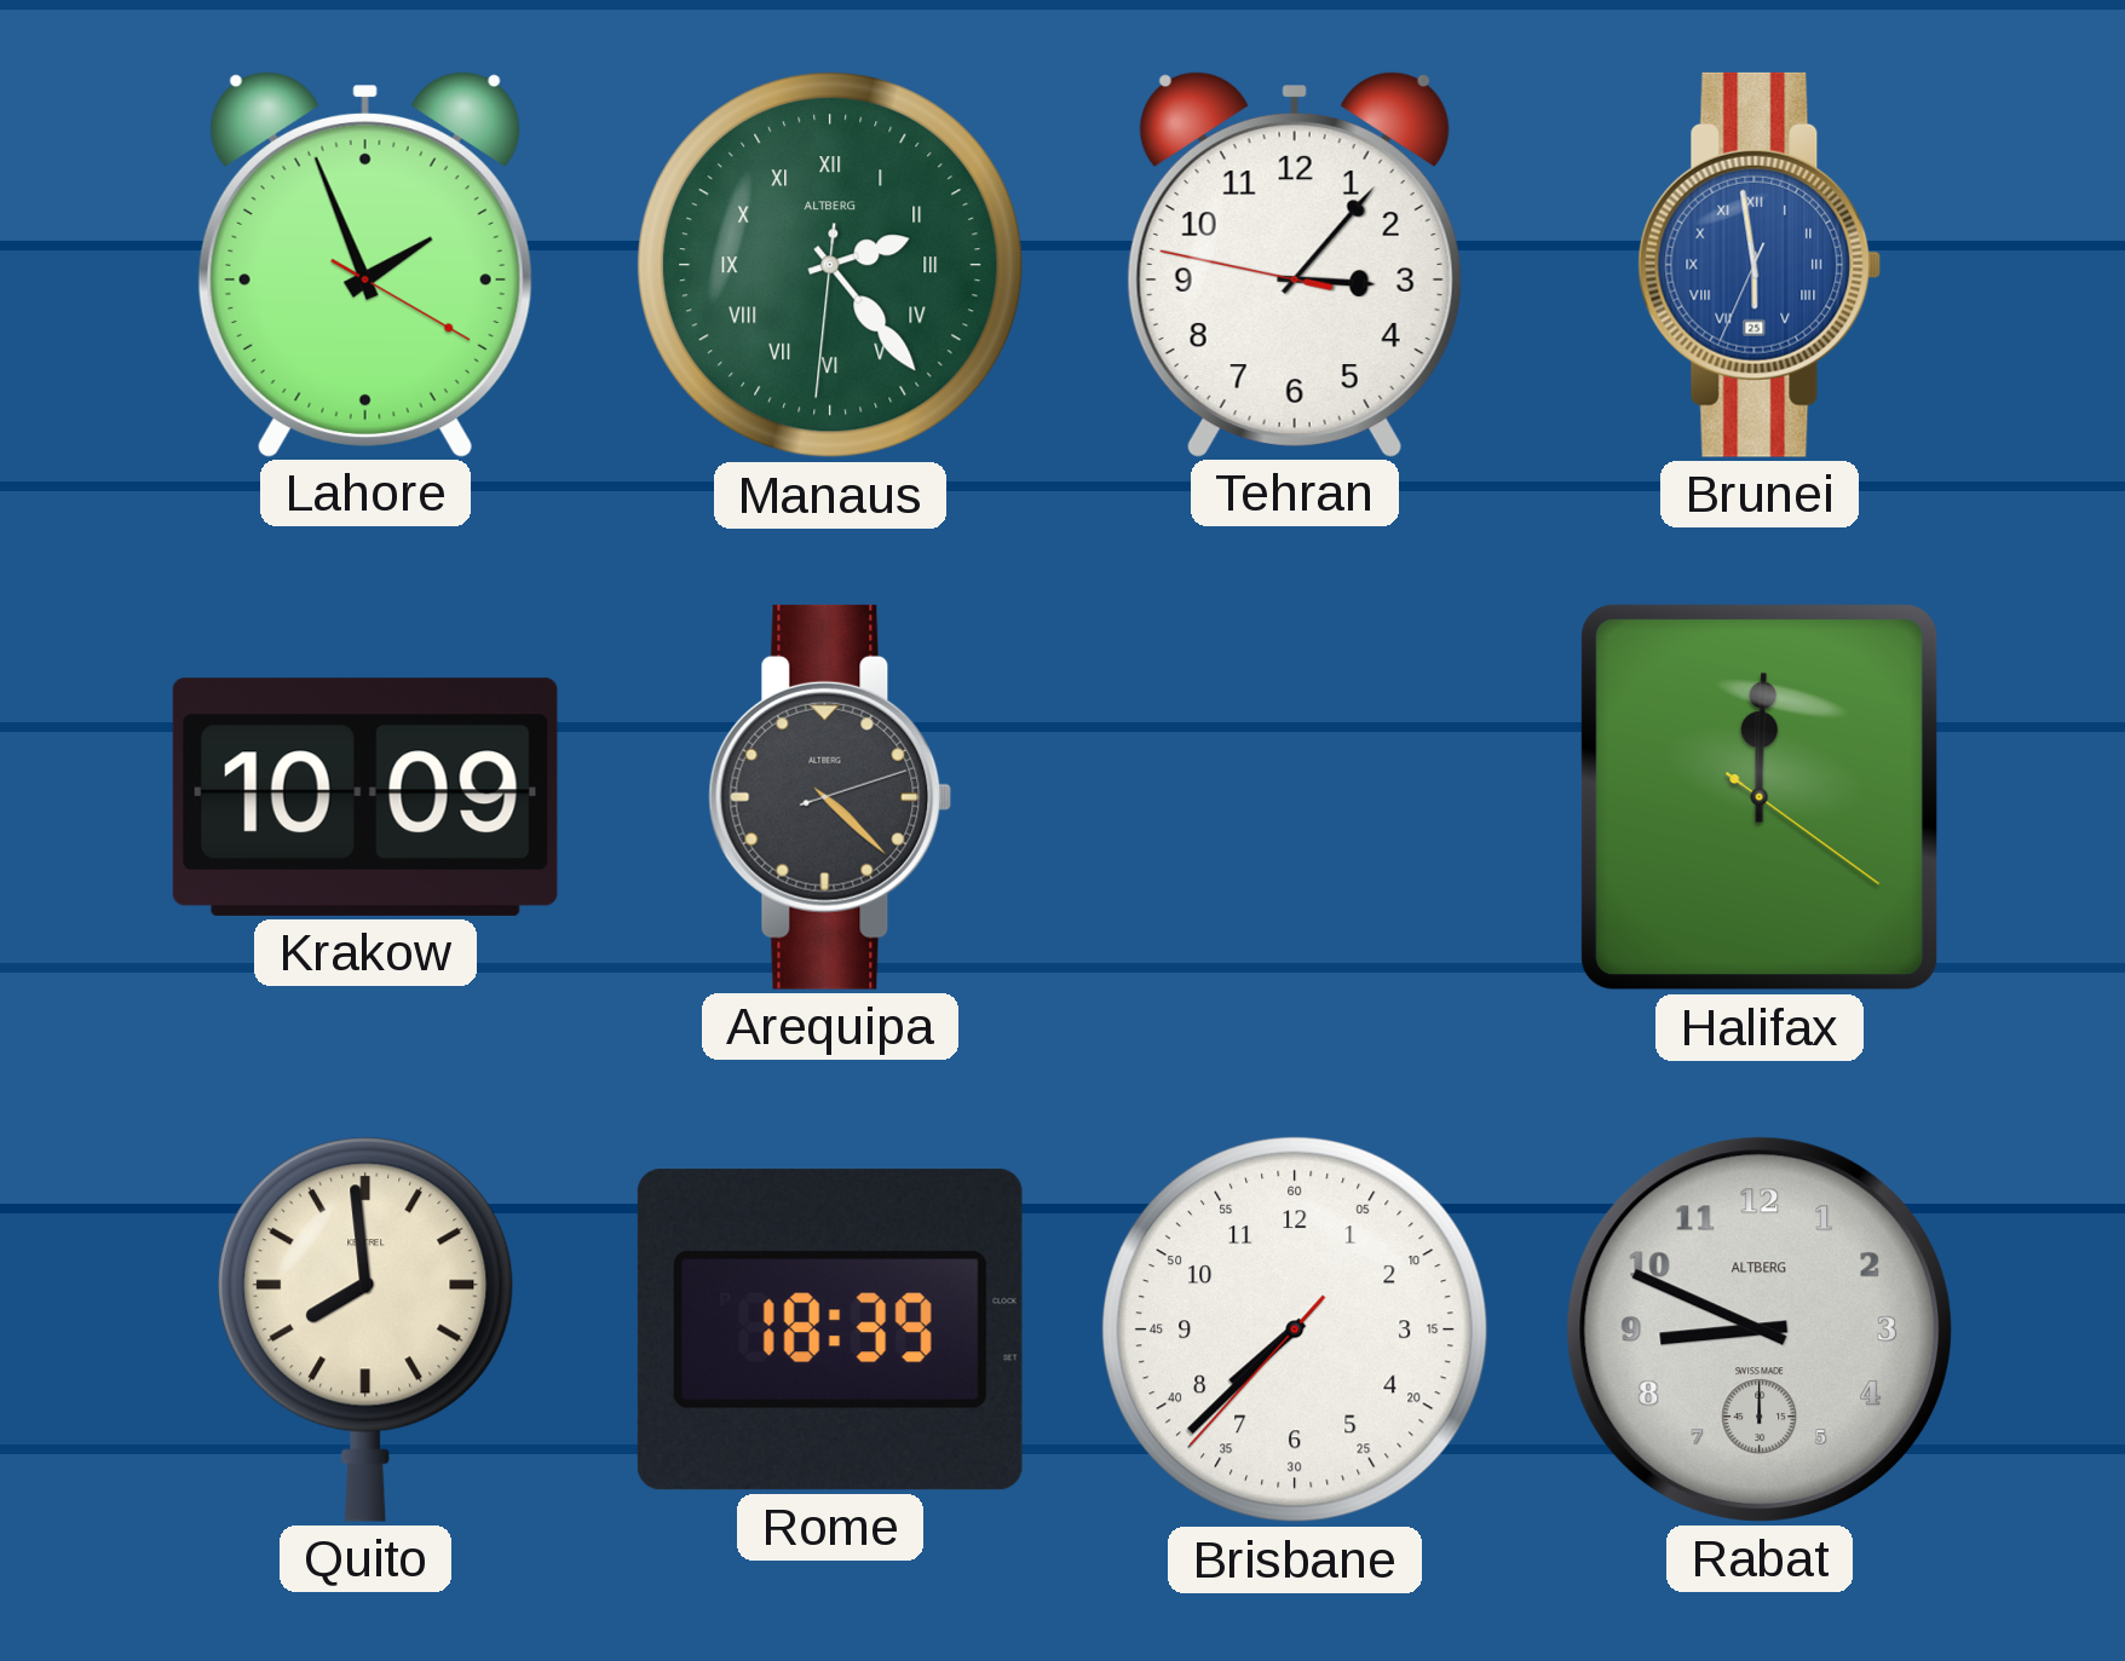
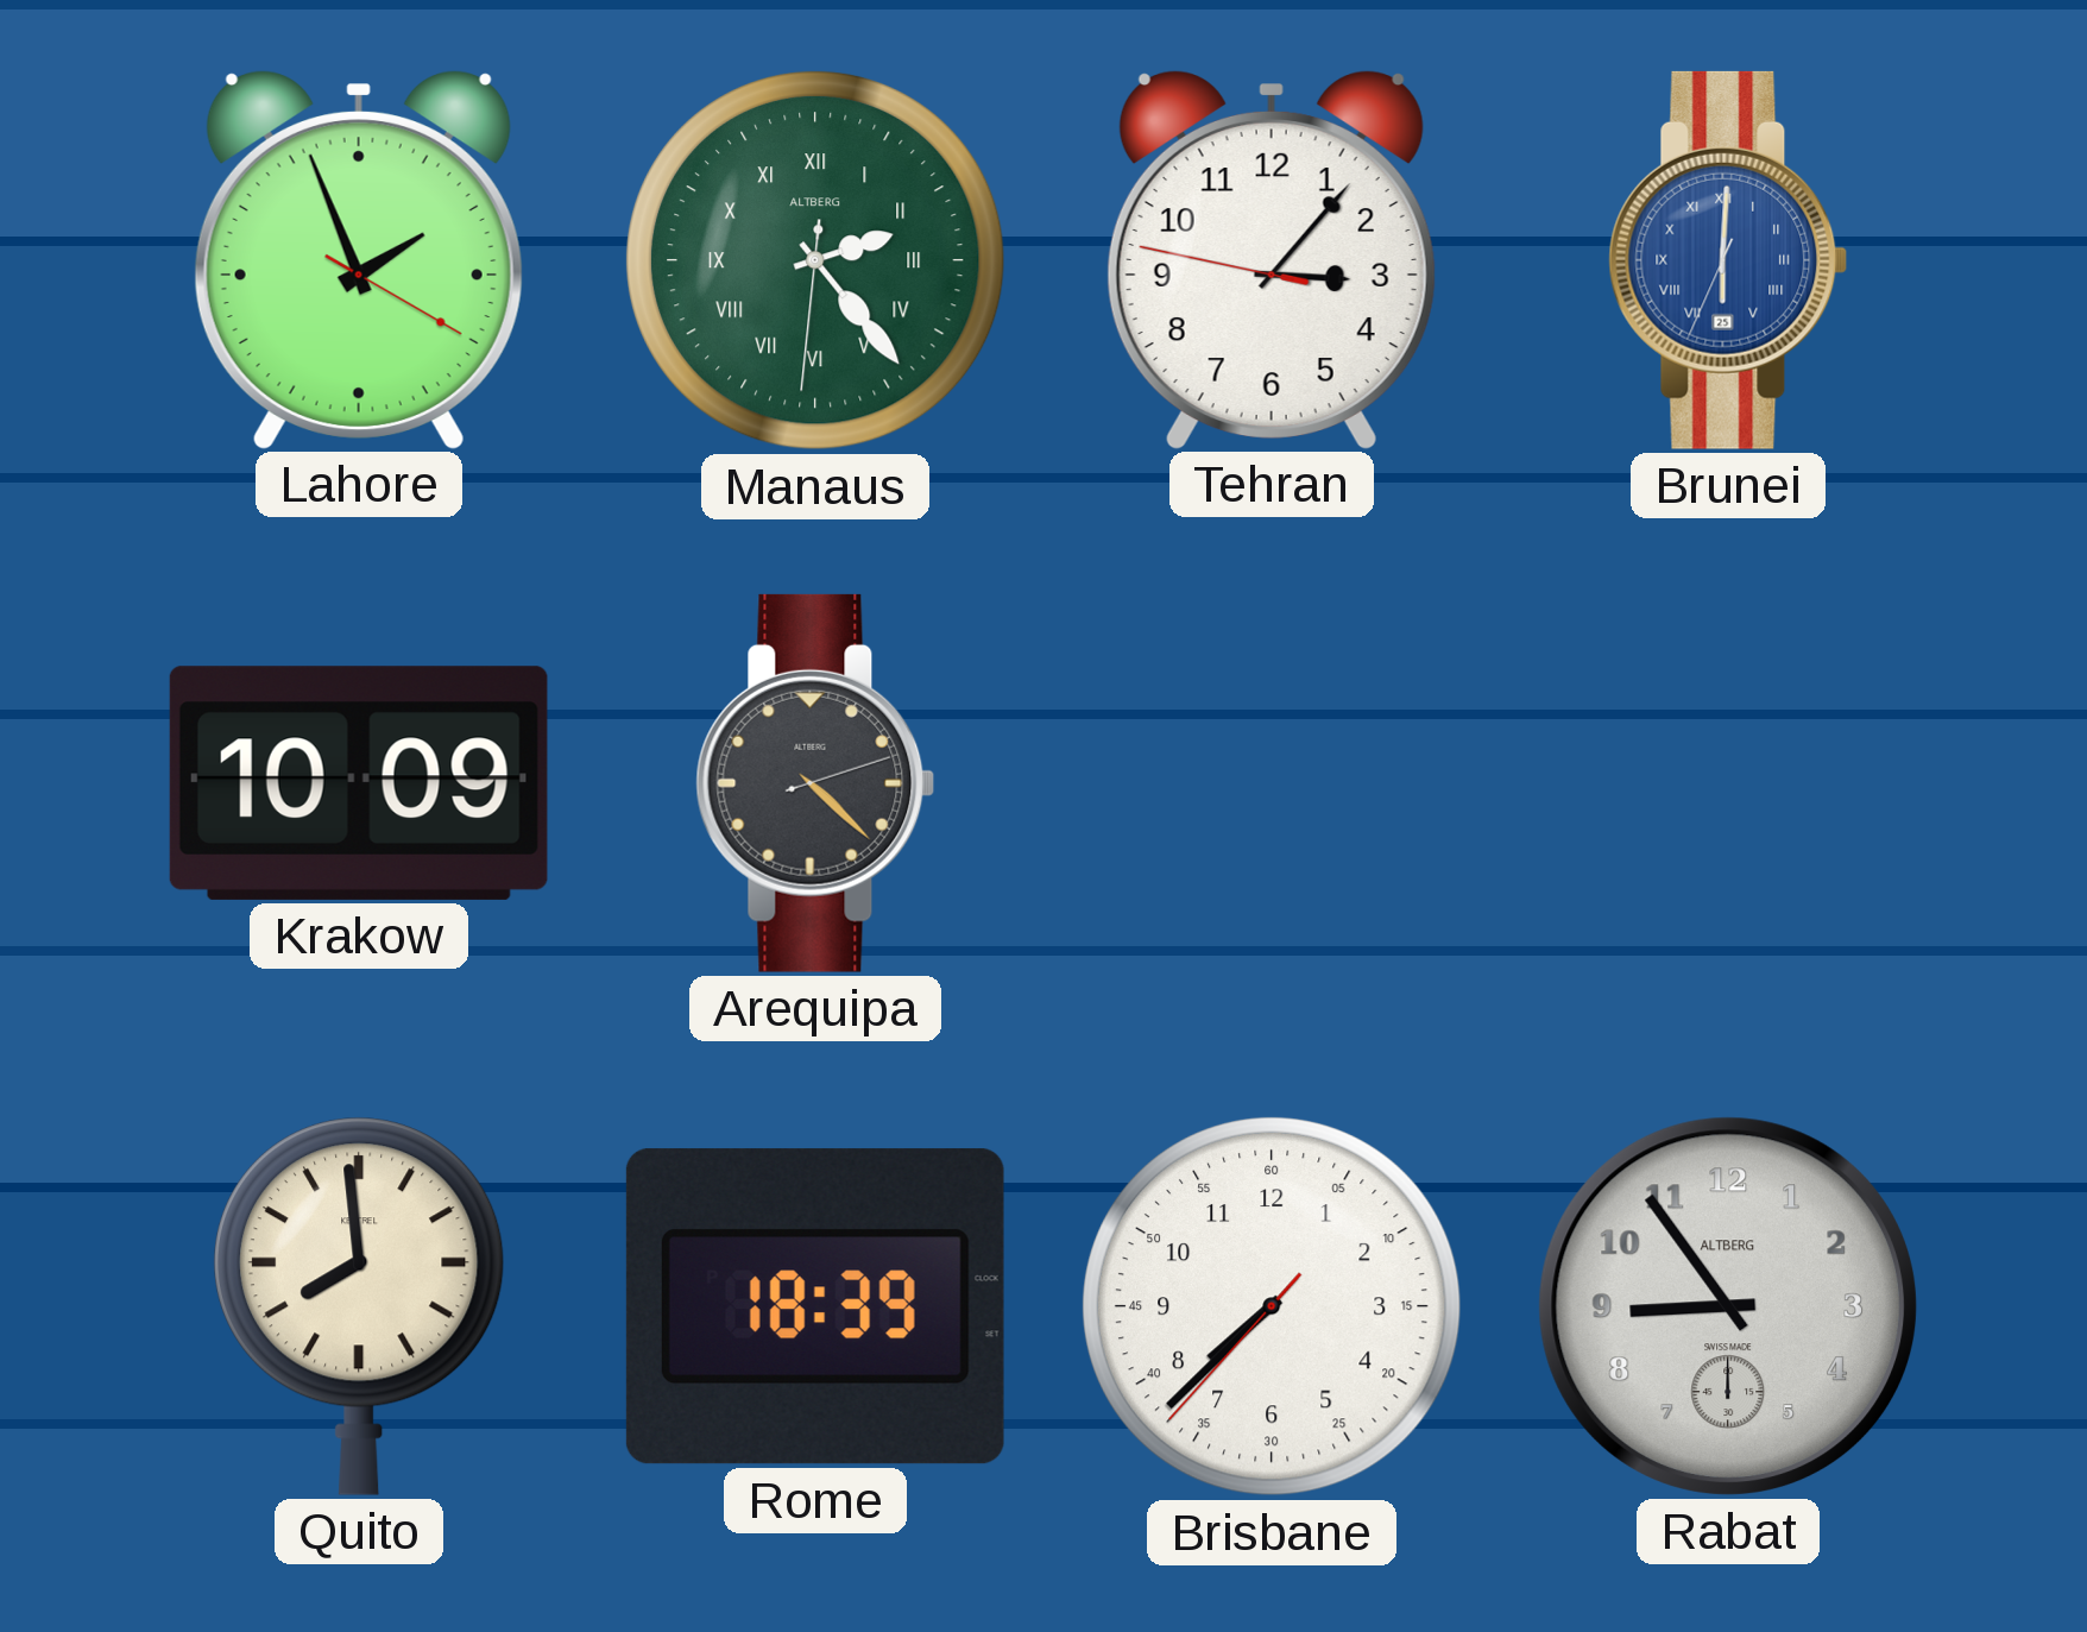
Brunei: 5:58 -> 6:00 (1728, 260)
Halifax: 12:00 -> none (1760, 797)
Rabat: 8:49 -> 8:54 (1728, 1306)
